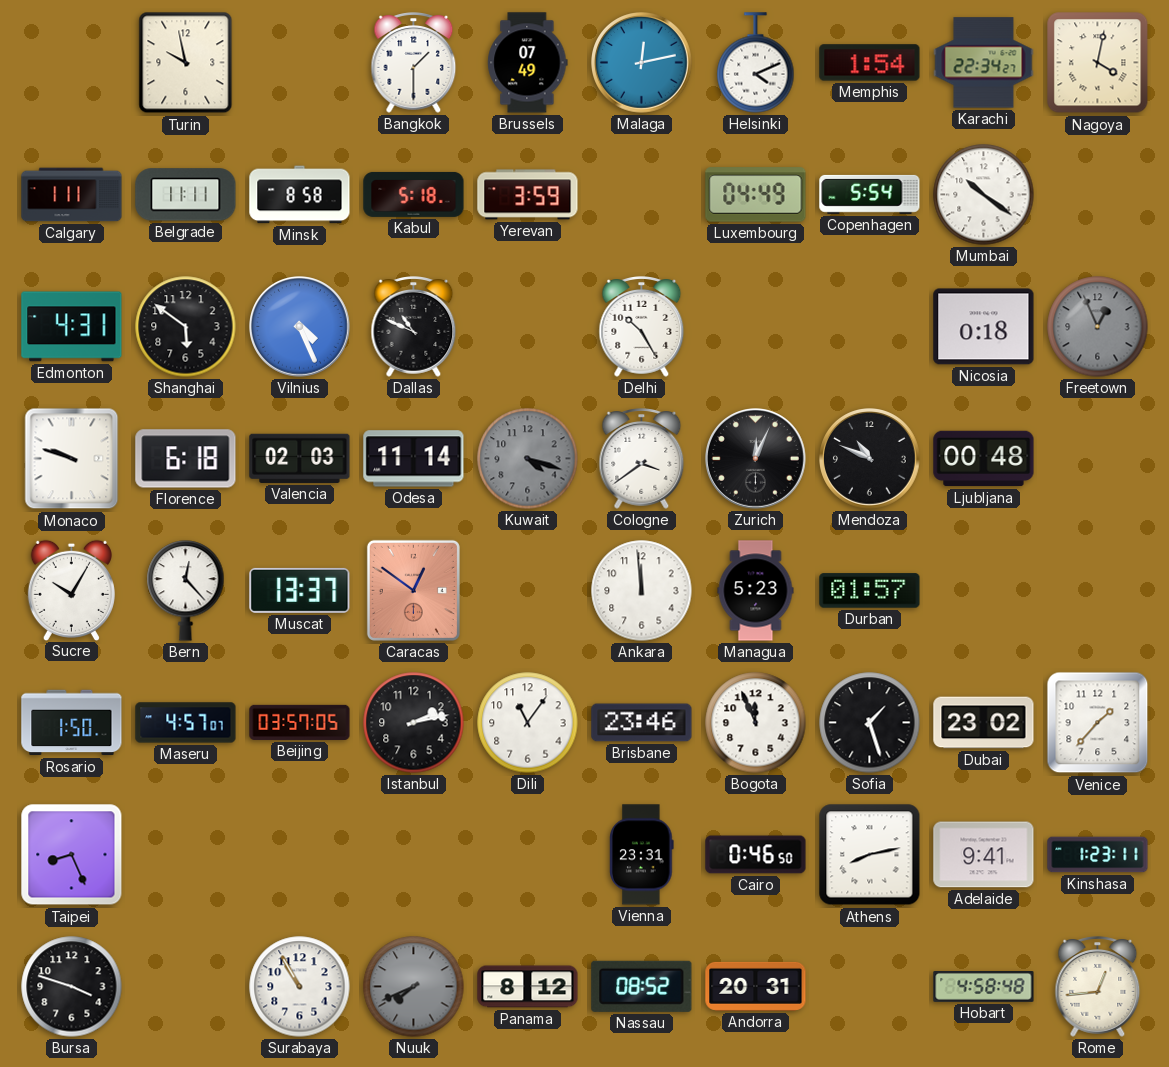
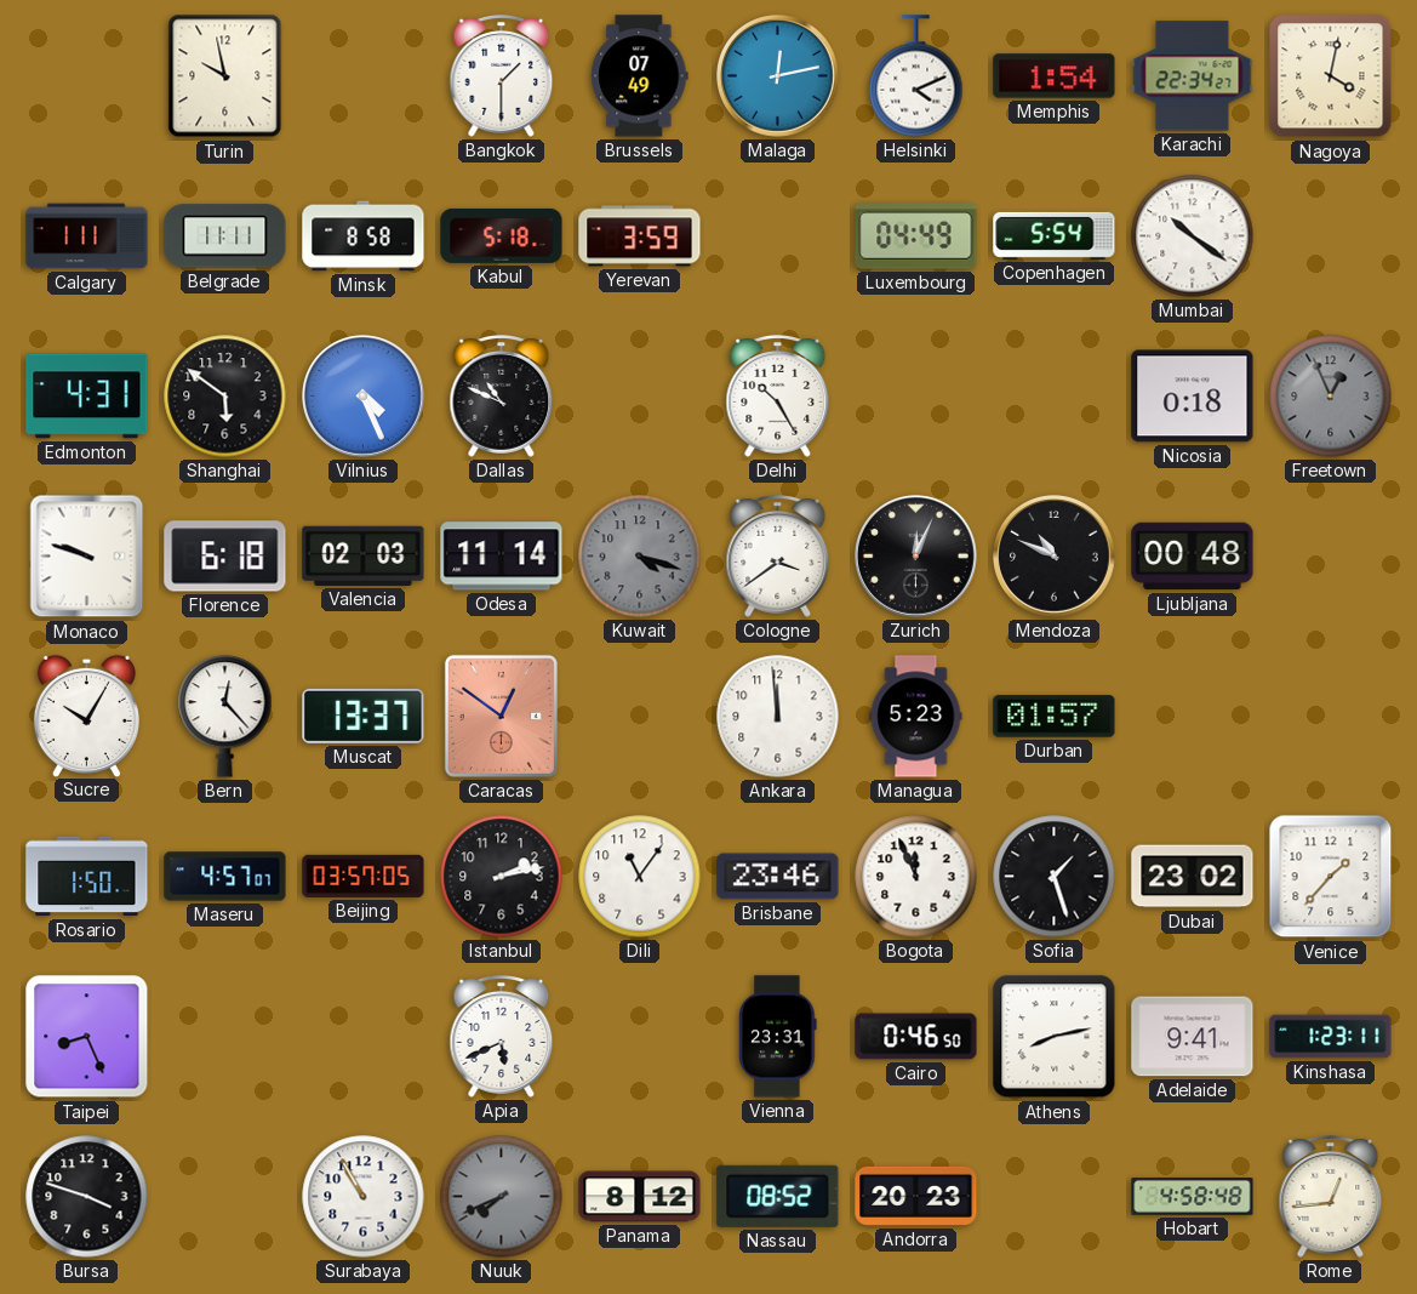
Apia: none -> 5:41 (502, 1037)
Andorra: 20:31 -> 20:23 (916, 1196)
